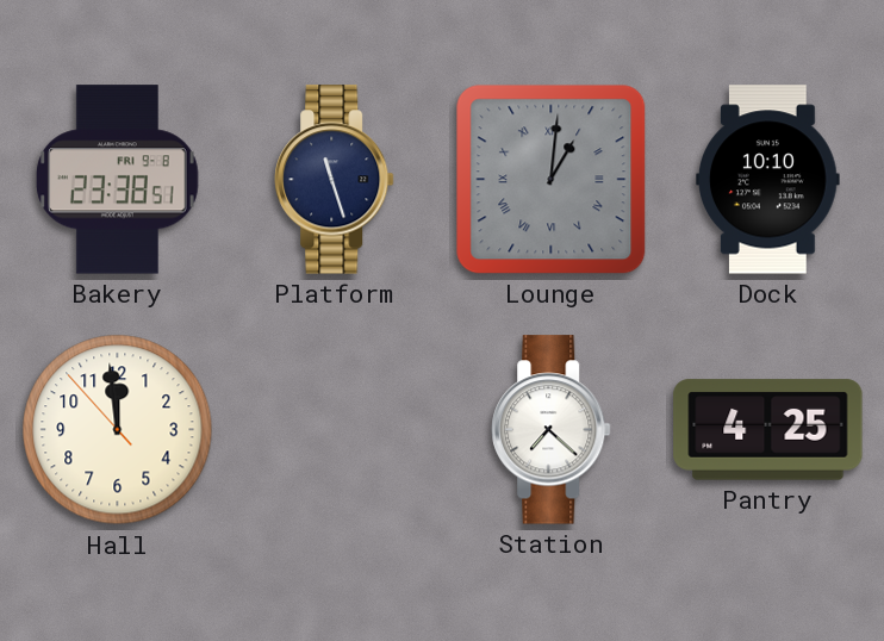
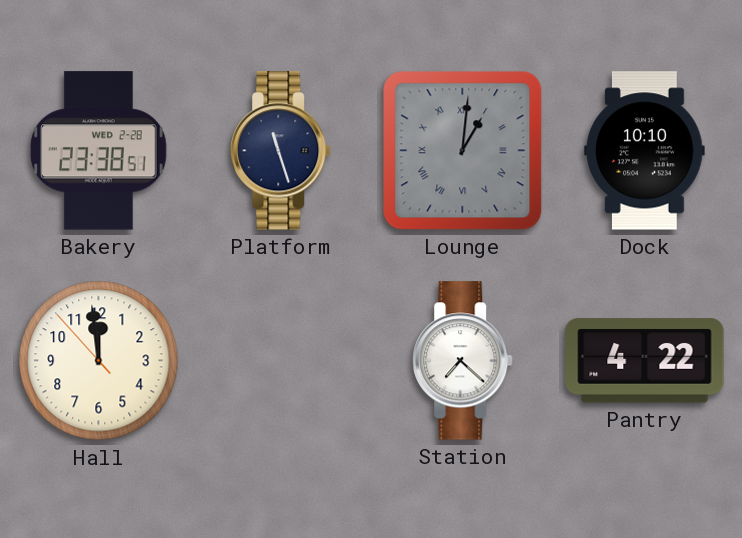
Bakery date: FRI 9-8 -> WED 2-28 (99, 151)
Pantry: 4:25 -> 4:22 (645, 361)
